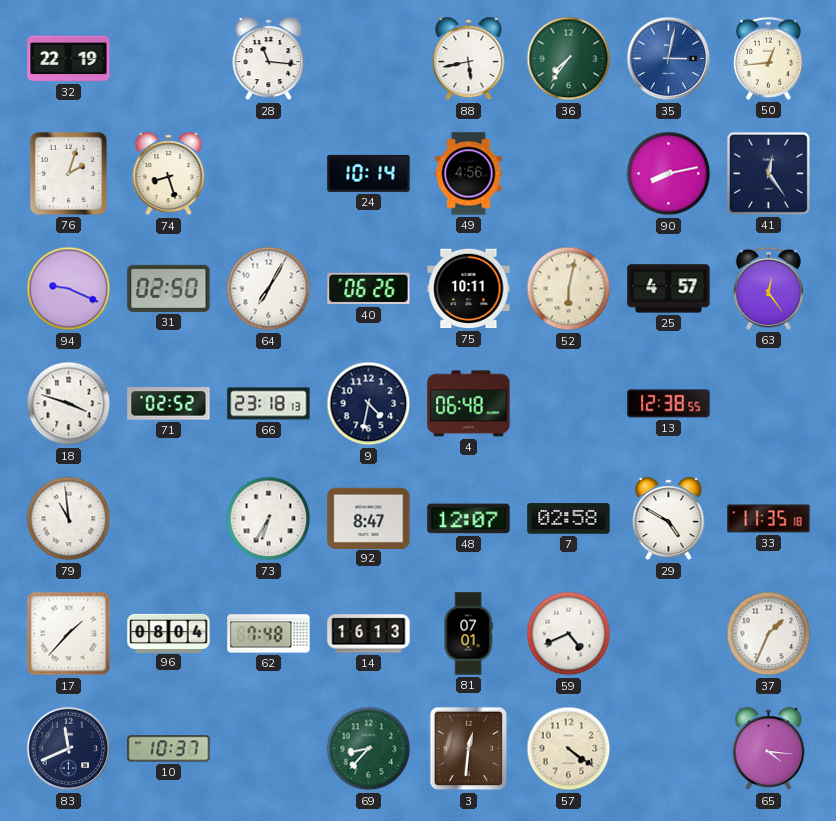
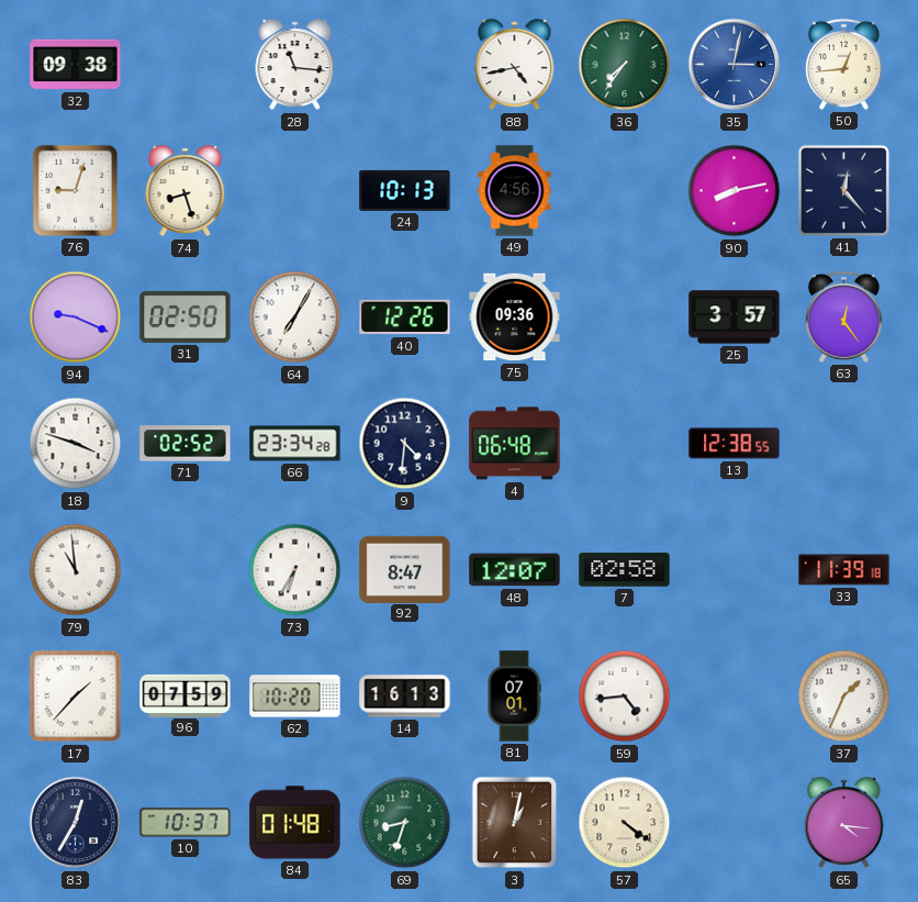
32: 22:19 -> 09:38 (76, 65)
88: 5:43 -> 4:43 (515, 65)
76: 2:03 -> 9:03 (75, 190)
24: 10:14 -> 10:13 (405, 190)
41: 12:24 -> 12:23 (843, 190)
40: 06:26 -> 12:26 (405, 318)
75: 10:11 -> 09:36 (515, 318)
52: 6:02 -> none (569, 289)
25: 4:57 -> 3:57 (735, 318)
66: 23:18 -> 23:34 (295, 444)
9: 4:32 -> 4:31 (405, 444)
29: 4:50 -> none (669, 519)
33: 11:35 -> 11:39 (844, 570)
96: 08:04 -> 07:59 (186, 695)
62: 7:48 -> 10:20 (295, 697)
59: 4:41 -> 4:44 (625, 697)
83: 11:41 -> 12:35 (76, 823)
84: none -> 01:48 (295, 823)
69: 8:37 -> 8:33 (405, 823)
3: 12:31 -> 1:02 (515, 823)
